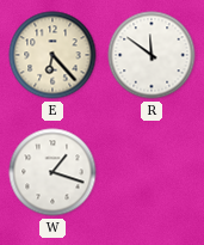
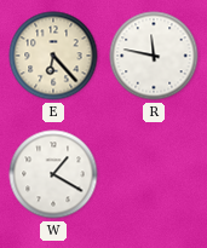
R: 11:51 -> 11:47 (154, 56)
W: 1:18 -> 1:20 (53, 174)
